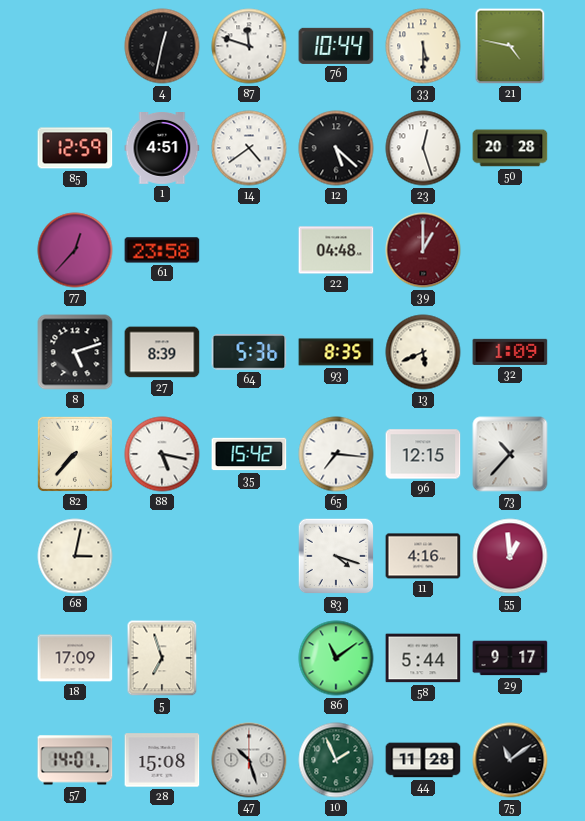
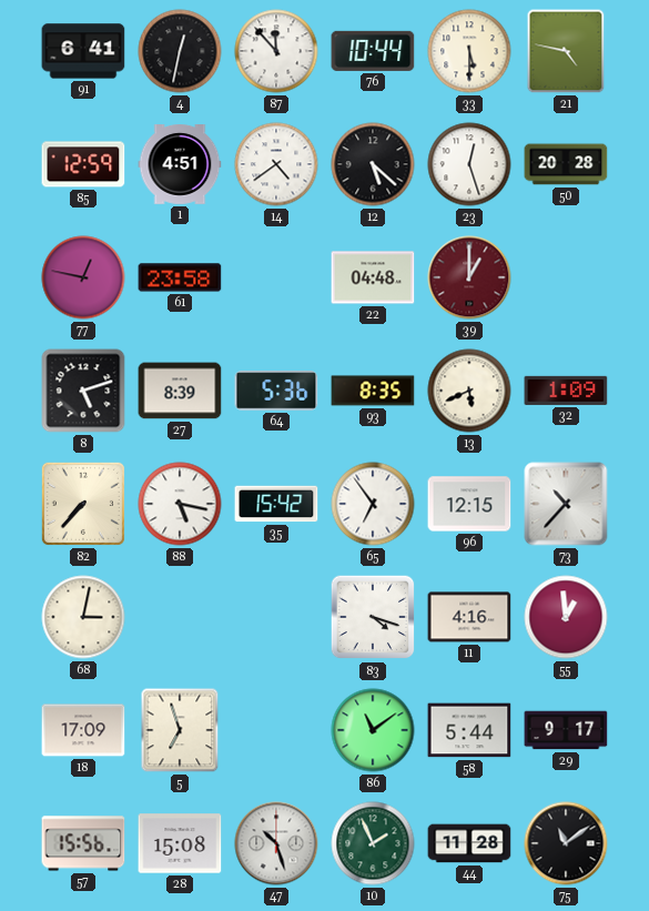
91: none -> 6:41 (83, 51)
87: 11:48 -> 11:53 (276, 51)
77: 12:37 -> 12:47 (83, 277)
65: 7:16 -> 6:54 (373, 504)
57: 14:01 -> 15:56 (83, 843)
